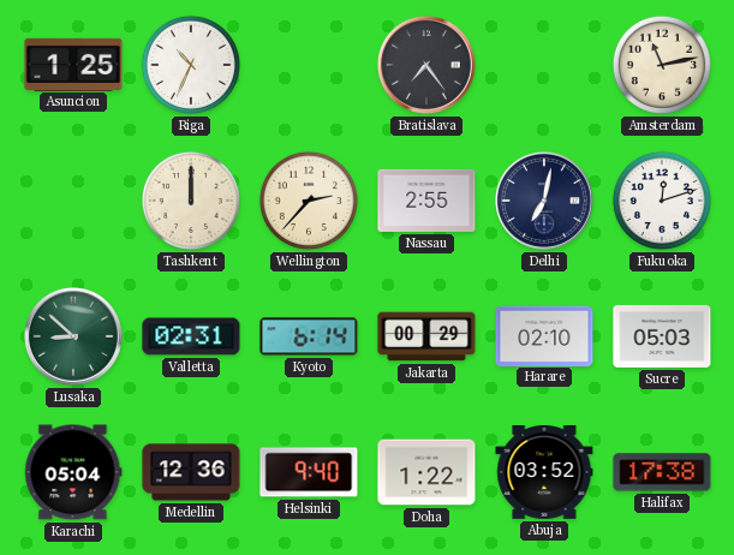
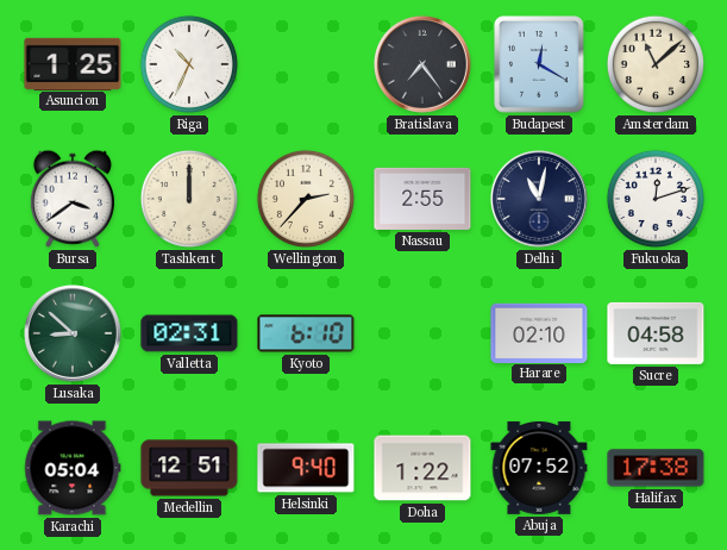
Budapest: none -> 12:20 (540, 64)
Amsterdam: 11:13 -> 11:08 (656, 64)
Bursa: none -> 3:39 (73, 199)
Delhi: 7:02 -> 11:02 (539, 199)
Kyoto: 6:14 -> 6:10 (306, 333)
Jakarta: 00:29 -> none (426, 336)
Sucre: 05:03 -> 04:58 (656, 333)
Medellin: 12:36 -> 12:51 (189, 468)
Abuja: 03:52 -> 07:52 (539, 468)
